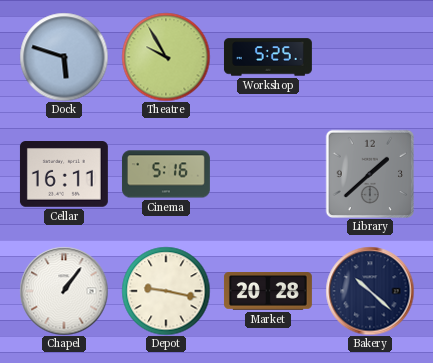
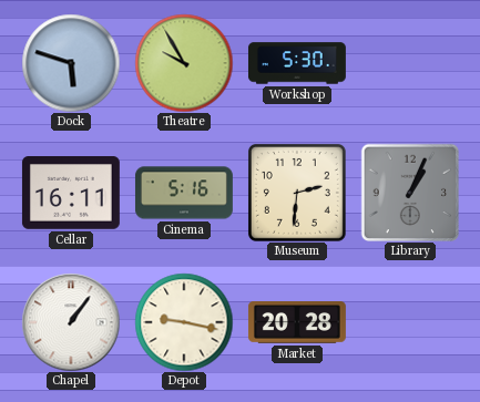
Workshop: 5:25 -> 5:30 (297, 63)
Museum: none -> 2:31 (297, 193)
Library: 1:38 -> 1:04 (409, 192)
Bakery: 10:22 -> none (370, 291)
